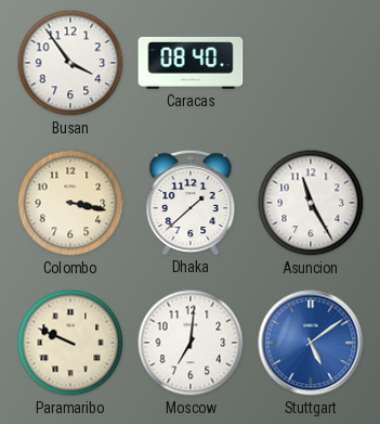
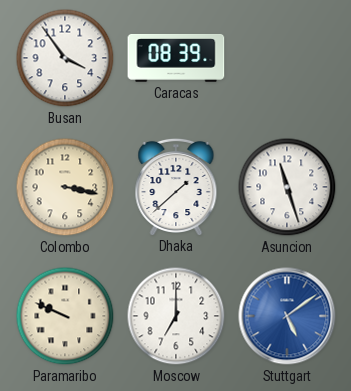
Caracas: 08:40 -> 08:39 (176, 58)
Asuncion: 11:25 -> 11:27 (287, 187)
Moscow: 7:01 -> 7:00 (176, 316)
